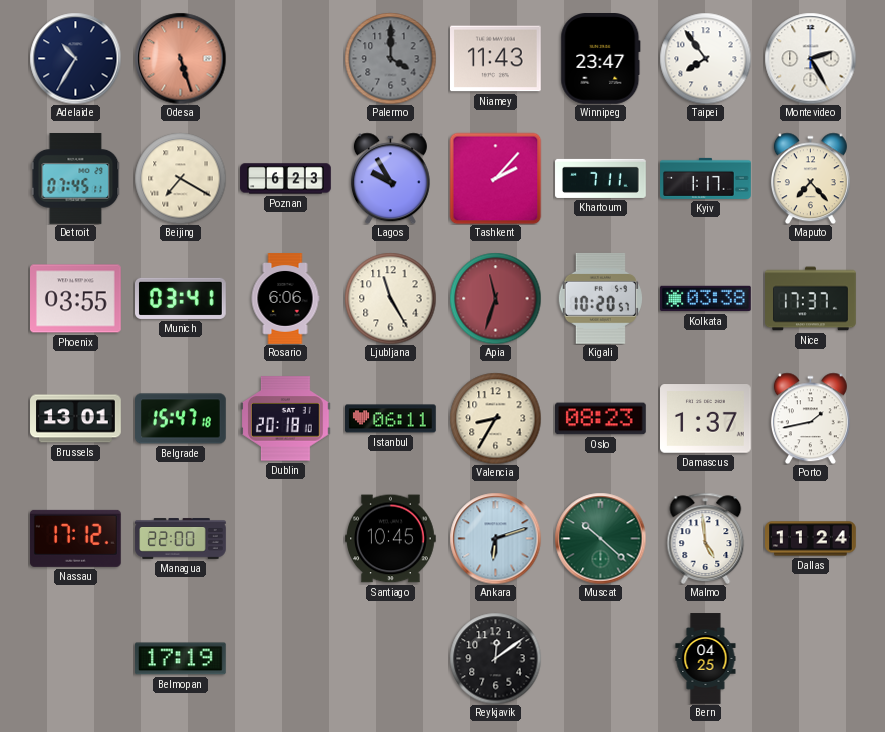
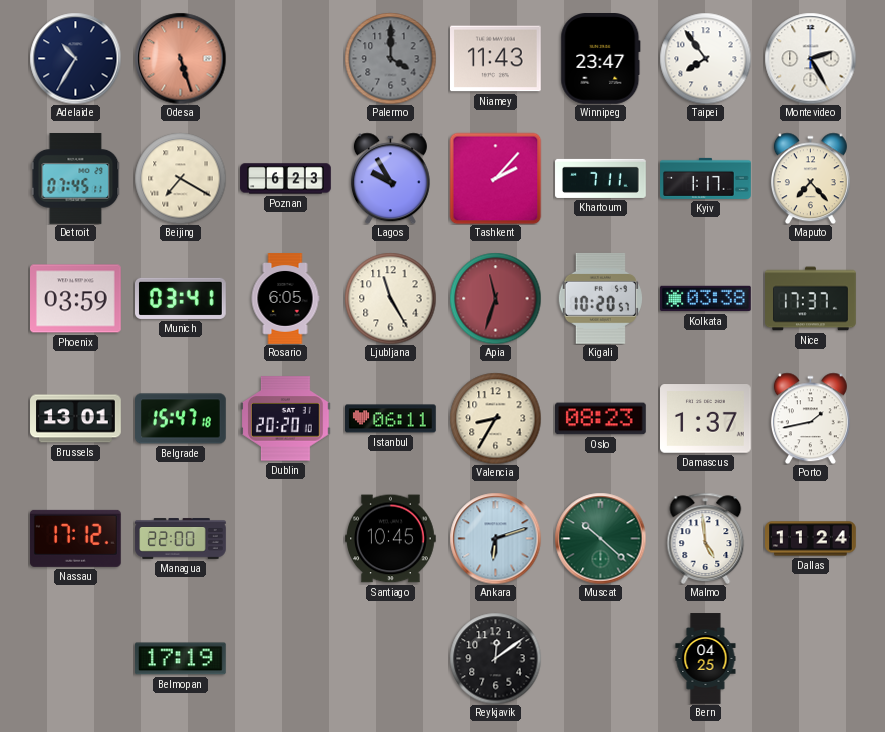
Phoenix: 03:55 -> 03:59 (76, 299)
Rosario: 6:06 -> 6:05 (285, 299)
Dublin: 20:18 -> 20:20 (285, 419)
